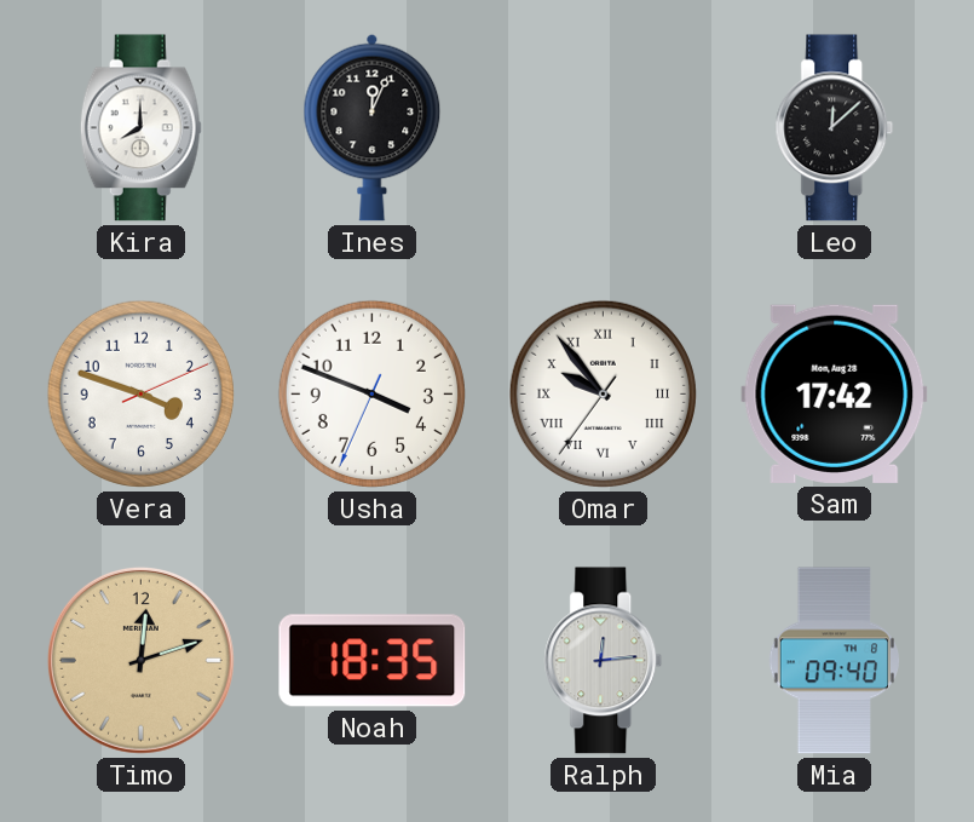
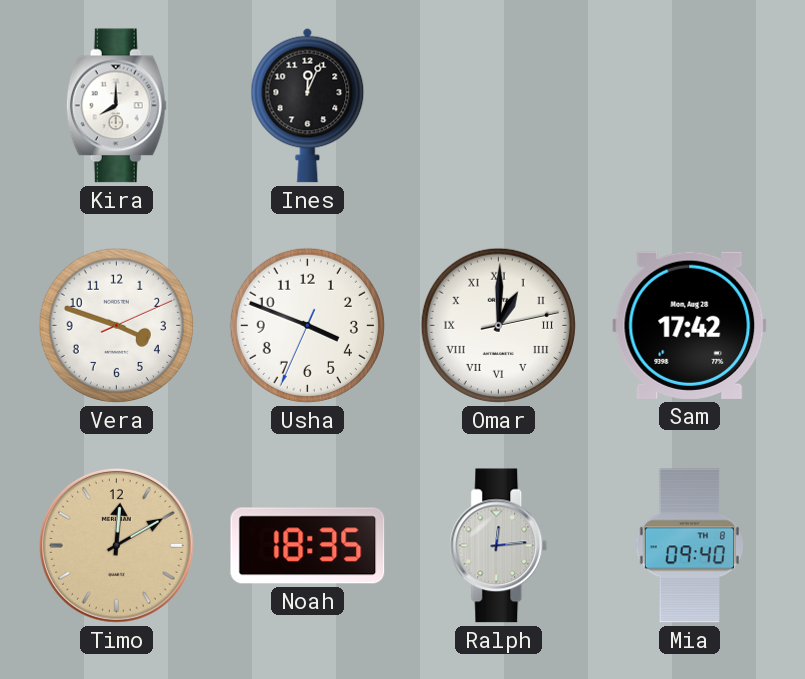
Leo: 12:08 -> none (835, 128)
Omar: 9:53 -> 1:00 (498, 325)
Timo: 12:12 -> 12:10 (116, 545)
